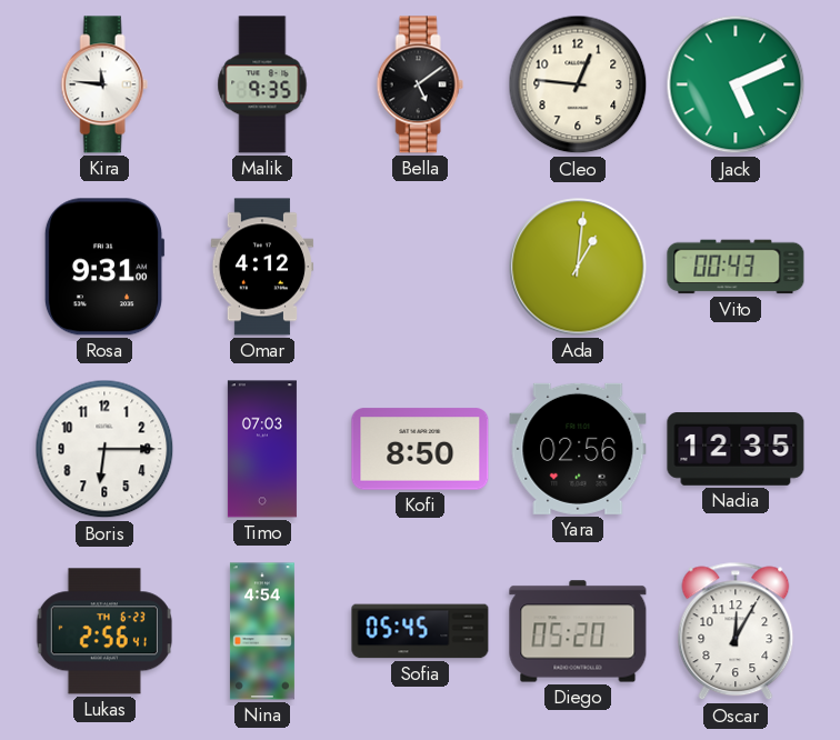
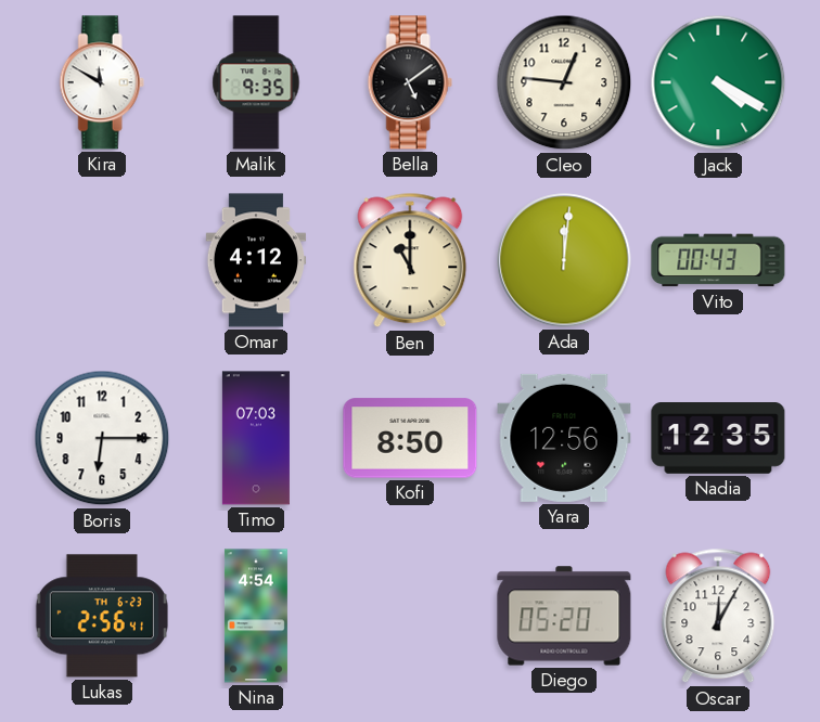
Kira: 11:46 -> 11:50 (102, 82)
Jack: 5:11 -> 4:20 (718, 82)
Rosa: 9:31 -> none (104, 267)
Ben: none -> 11:00 (410, 260)
Ada: 1:01 -> 12:01 (564, 260)
Yara: 02:56 -> 12:56 (564, 438)
Sofia: 05:45 -> none (420, 631)
